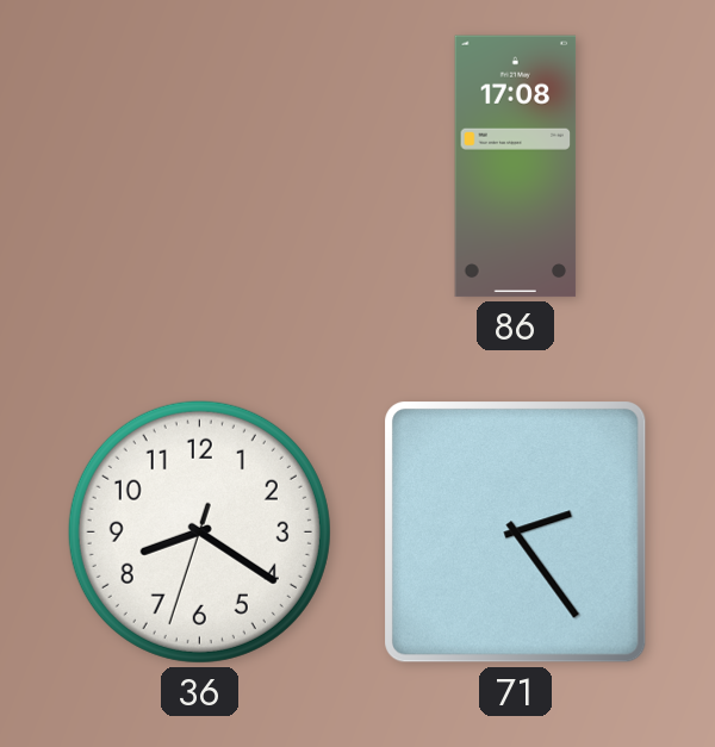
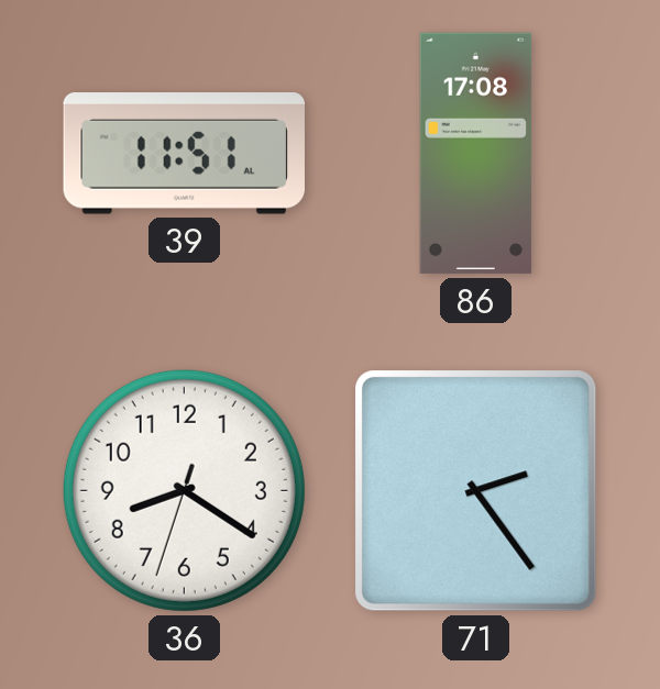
39: none -> 11:51 (184, 154)
